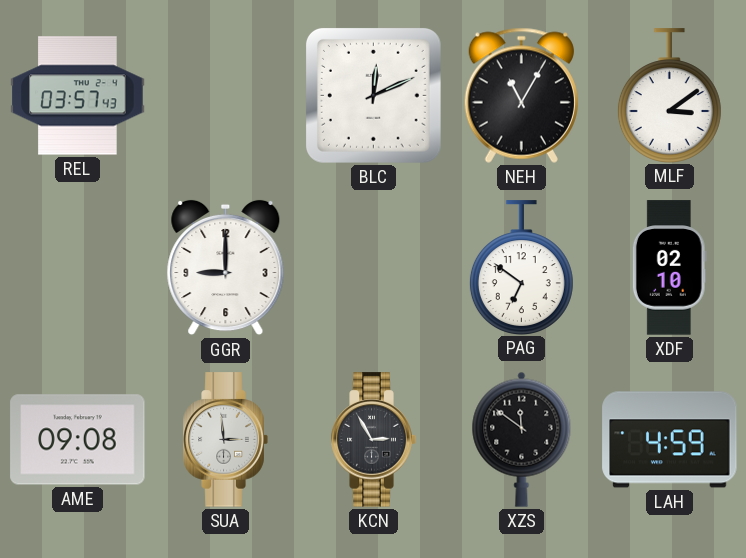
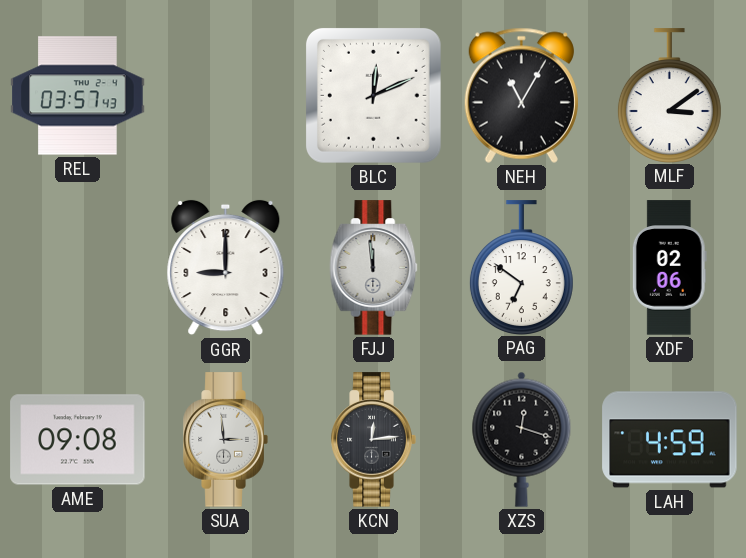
FJJ: none -> 11:59 (374, 268)
XDF: 02:10 -> 02:06 (669, 268)
KCN: 2:55 -> 12:14 (373, 440)
XZS: 11:51 -> 12:18 (522, 439)
